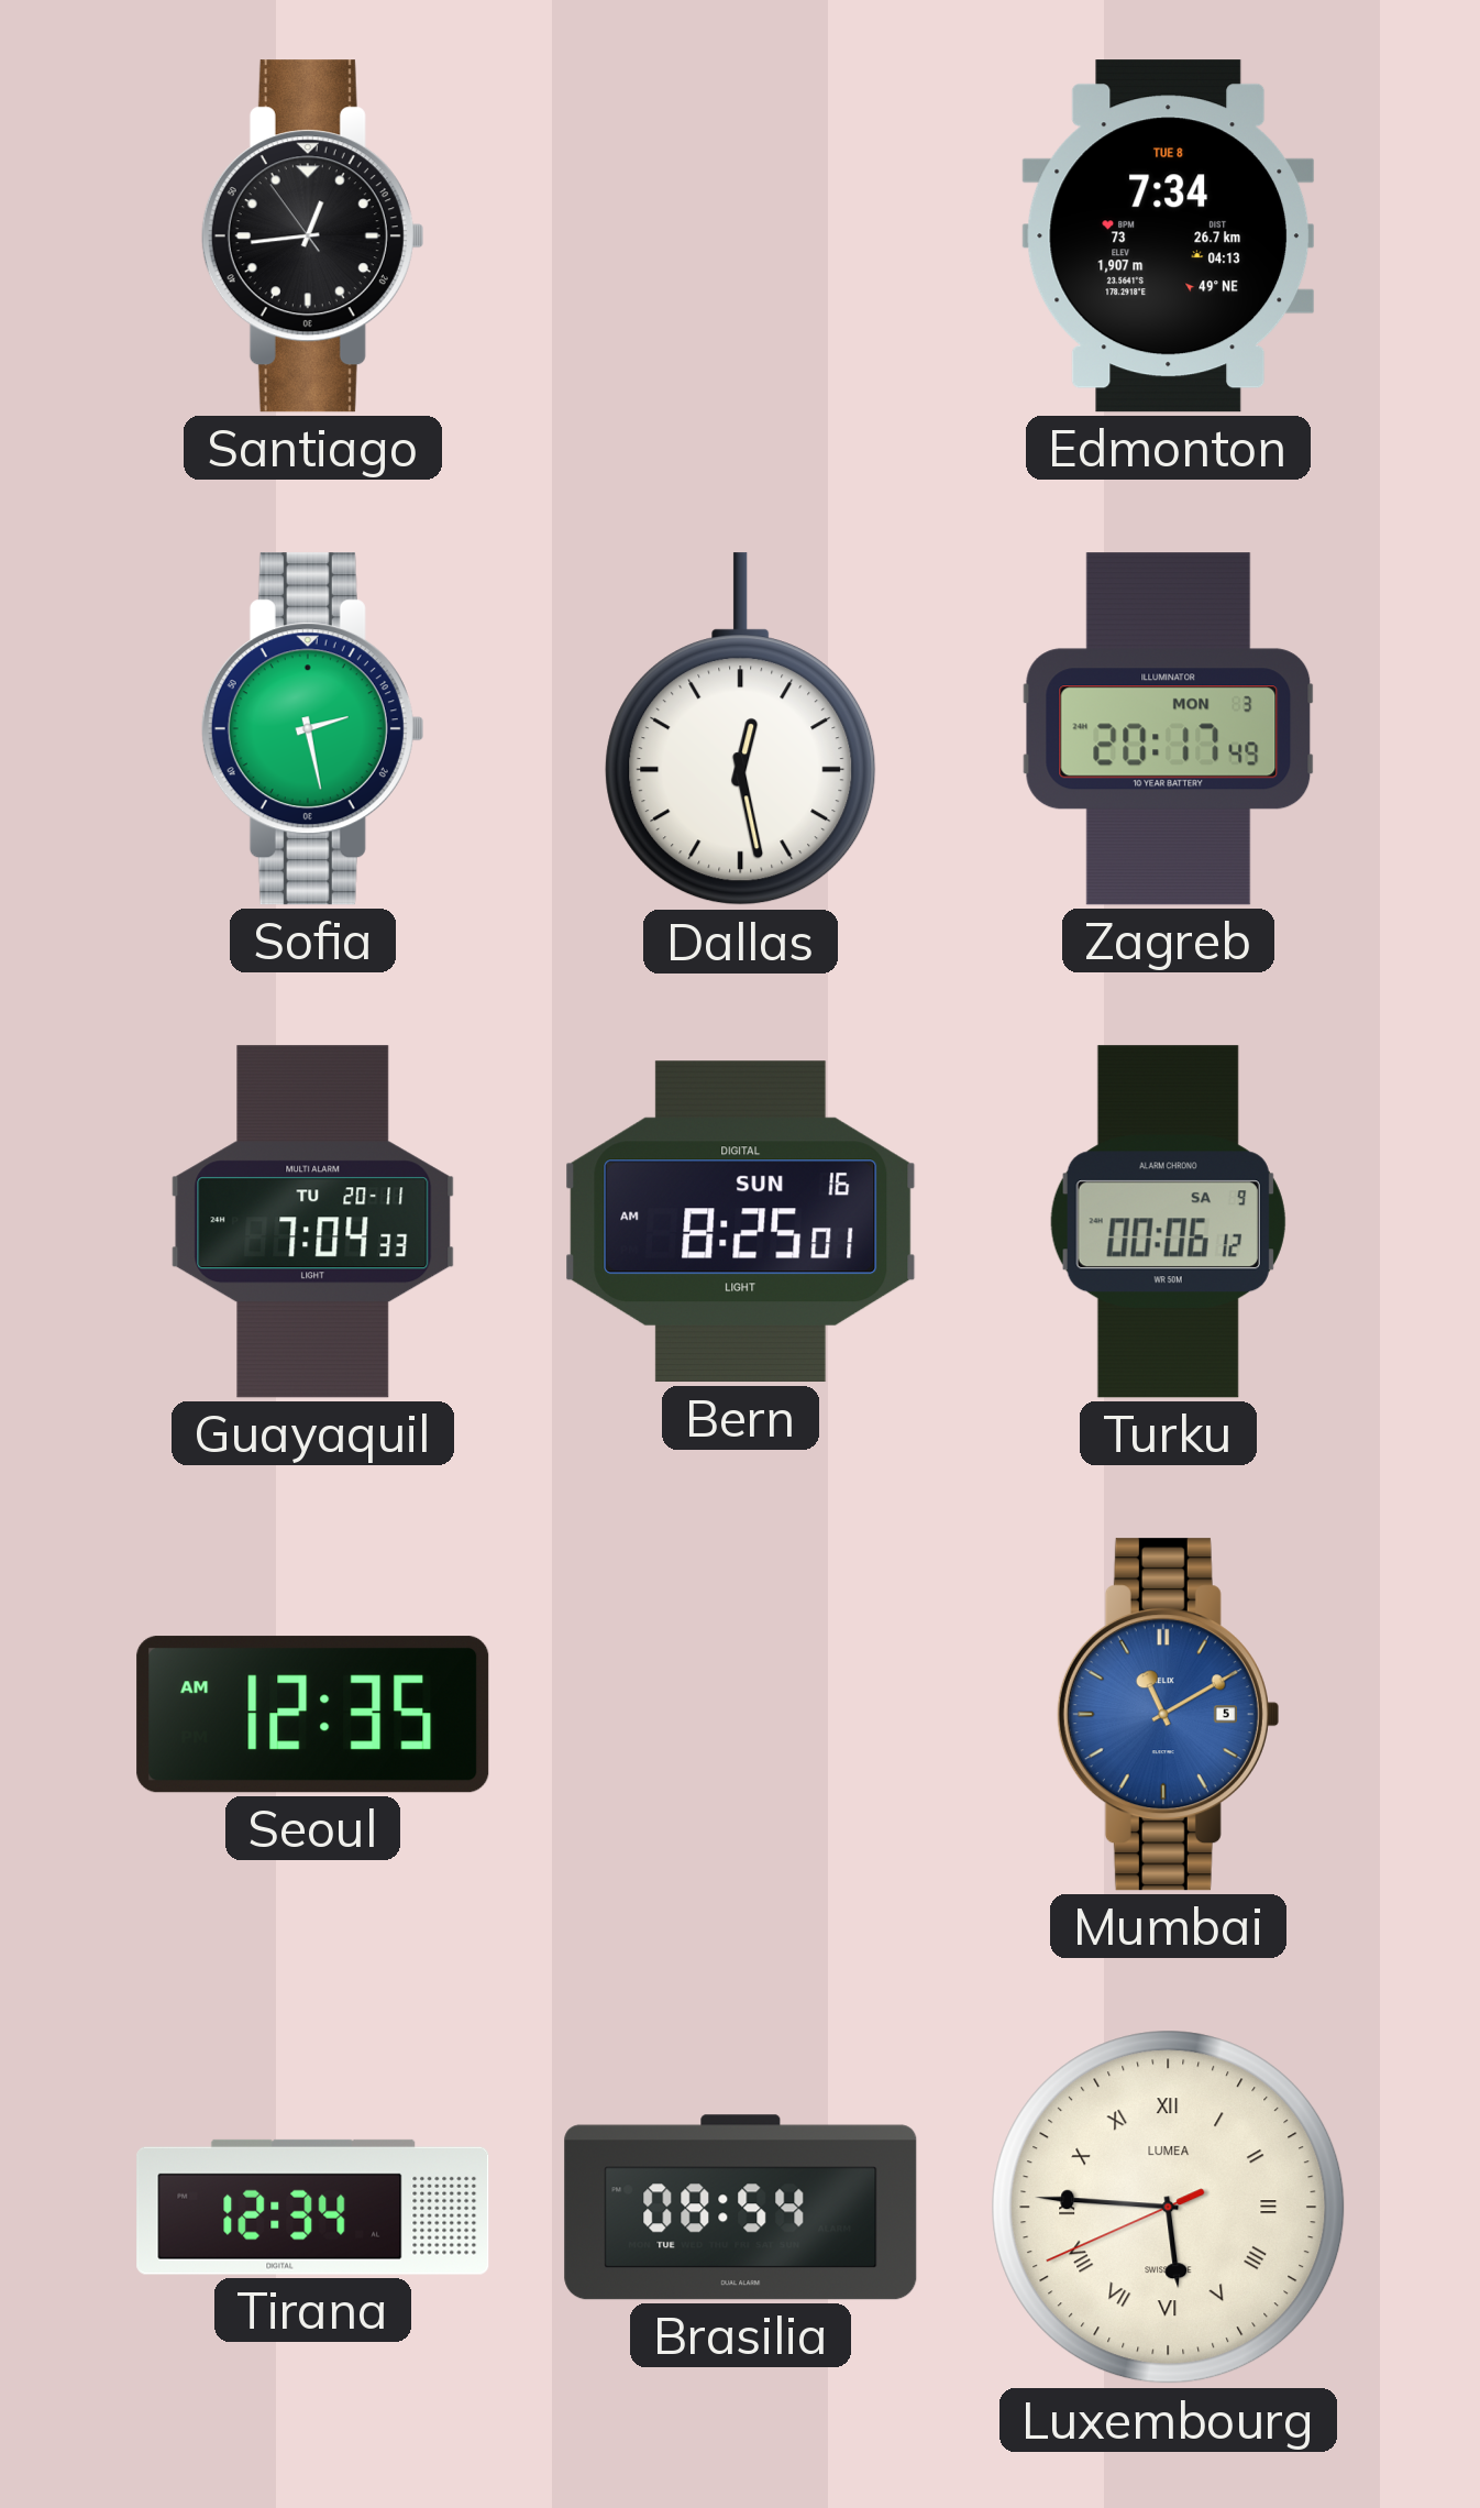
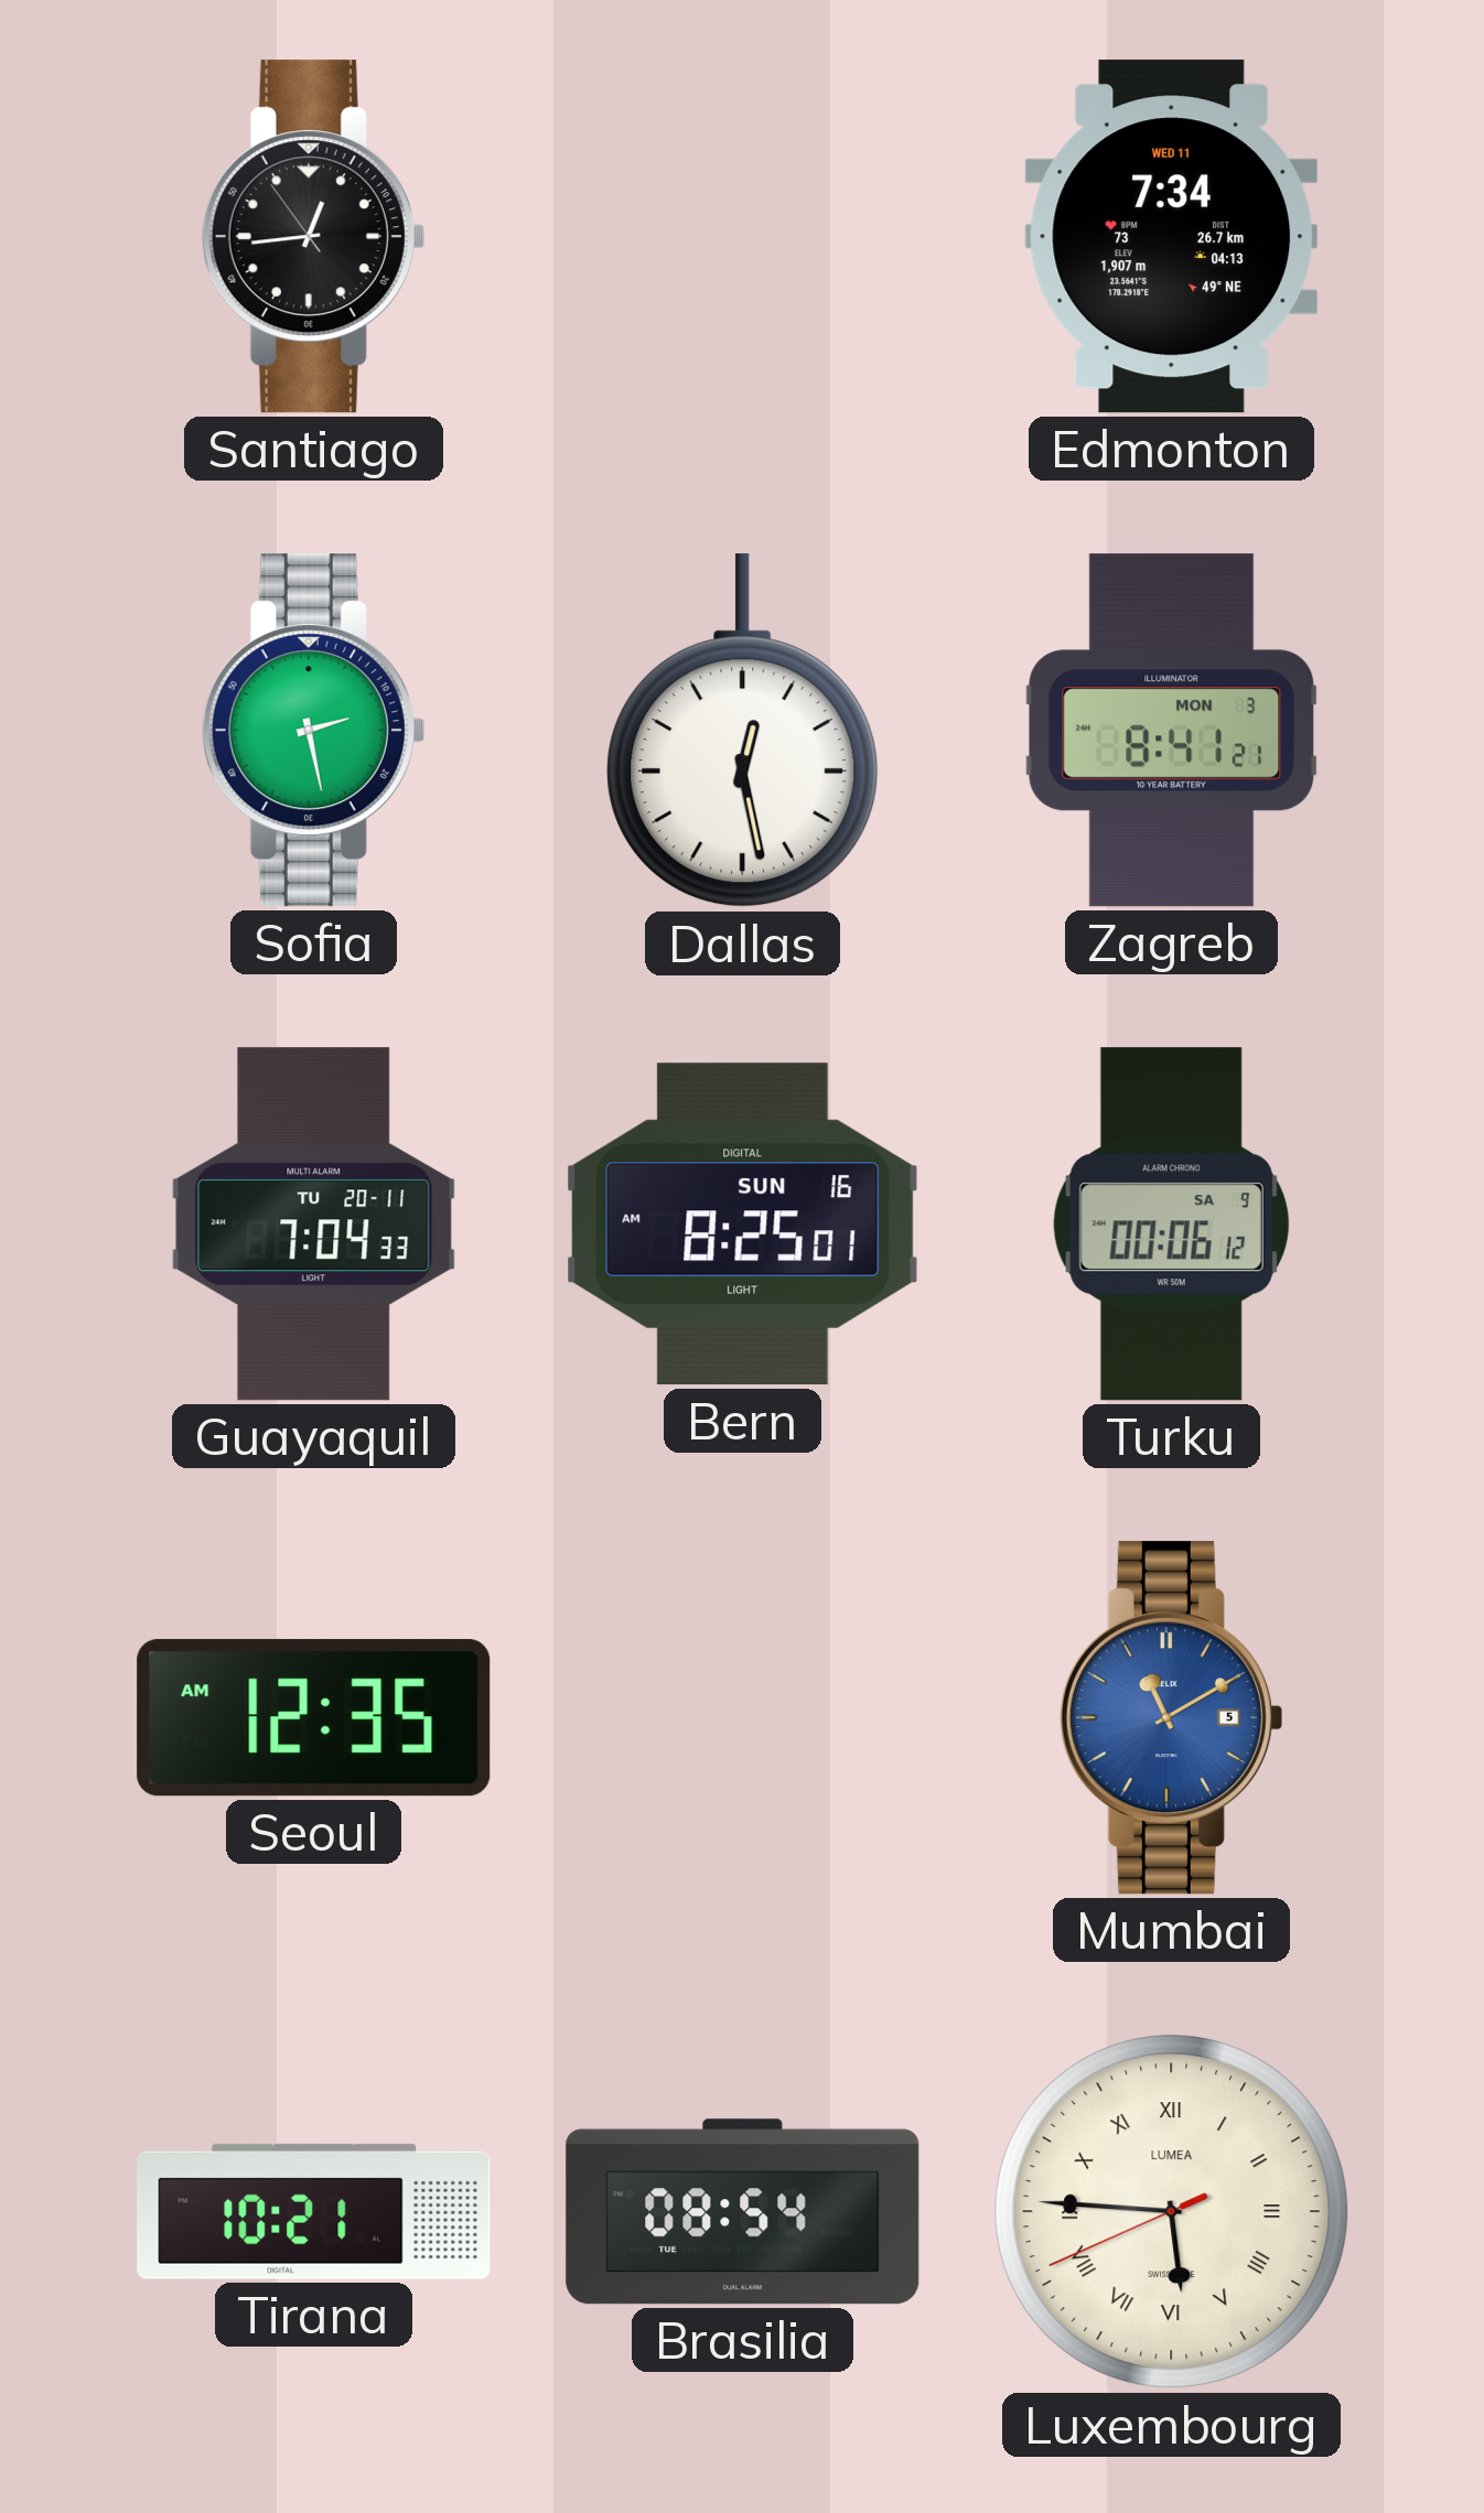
Edmonton date: TUE 8 -> WED 11 (1172, 237)
Zagreb: 20:17 -> 8:41 (1172, 731)
Tirana: 12:34 -> 10:21 (314, 2211)
